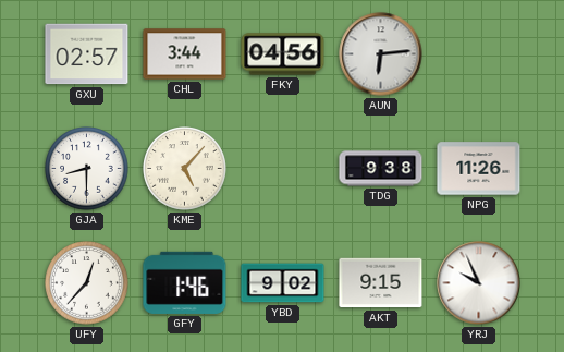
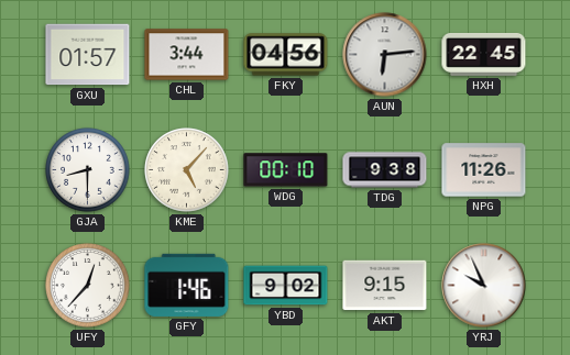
GXU: 02:57 -> 01:57 (88, 55)
HXH: none -> 22:45 (484, 54)
WDG: none -> 00:10 (286, 170)
